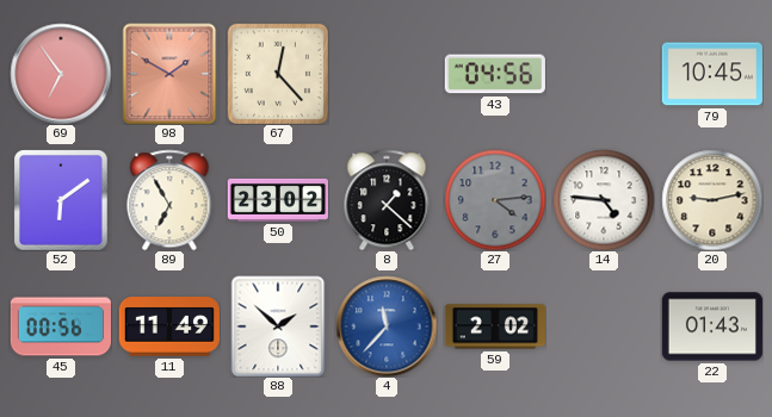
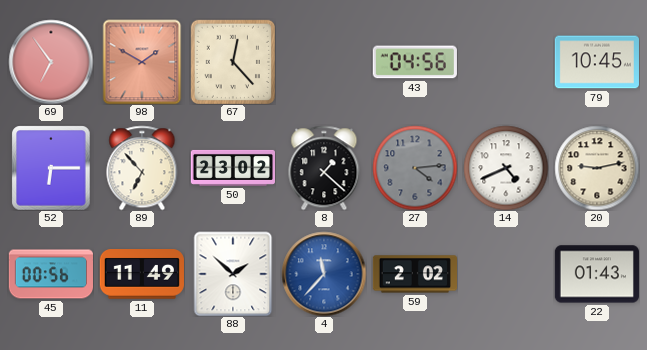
52: 6:09 -> 6:15 (51, 168)
89: 6:55 -> 6:53 (142, 168)
14: 4:46 -> 4:41 (506, 168)
